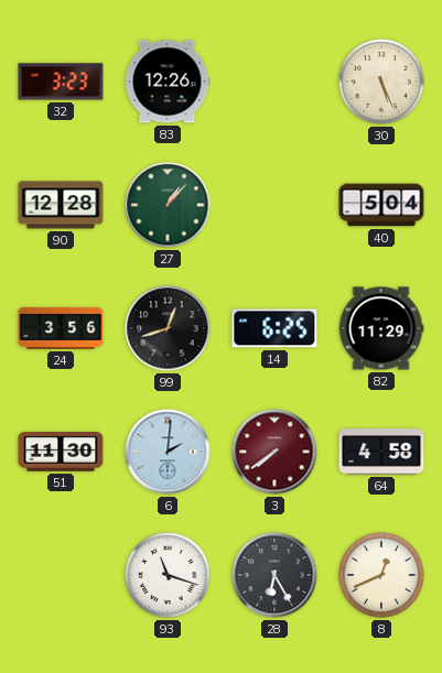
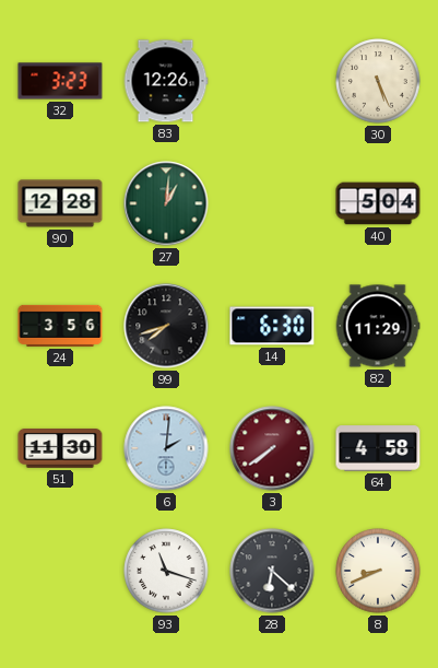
27: 1:07 -> 1:01 (166, 203)
99: 12:42 -> 7:42 (166, 326)
14: 6:25 -> 6:30 (272, 326)
28: 6:25 -> 6:22 (272, 571)
8: 12:41 -> 8:41 (378, 571)
